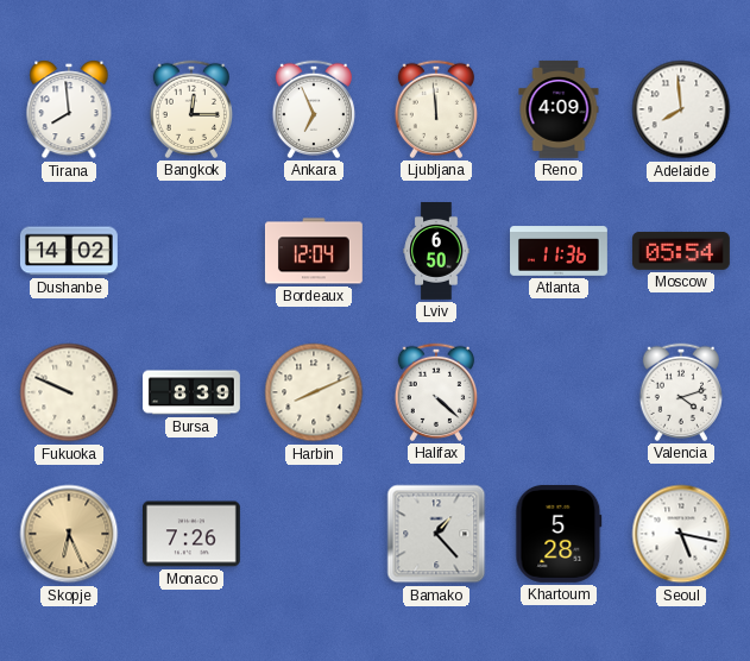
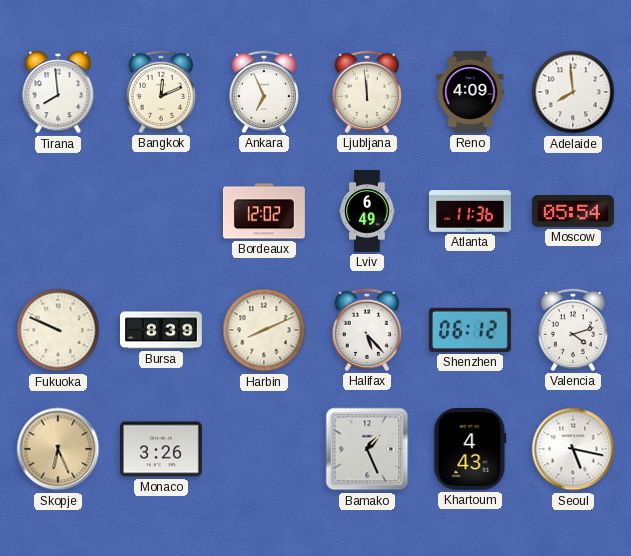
Bangkok: 12:15 -> 12:11 (160, 92)
Dushanbe: 14:02 -> none (69, 251)
Bordeaux: 12:04 -> 12:02 (264, 211)
Lviv: 6:50 -> 6:49 (367, 212)
Halifax: 4:22 -> 5:23 (366, 330)
Shenzhen: none -> 06:12 (470, 330)
Monaco: 7:26 -> 3:26 (161, 449)
Bamako: 1:23 -> 1:26 (367, 449)
Khartoum: 5:28 -> 4:43 (470, 449)
